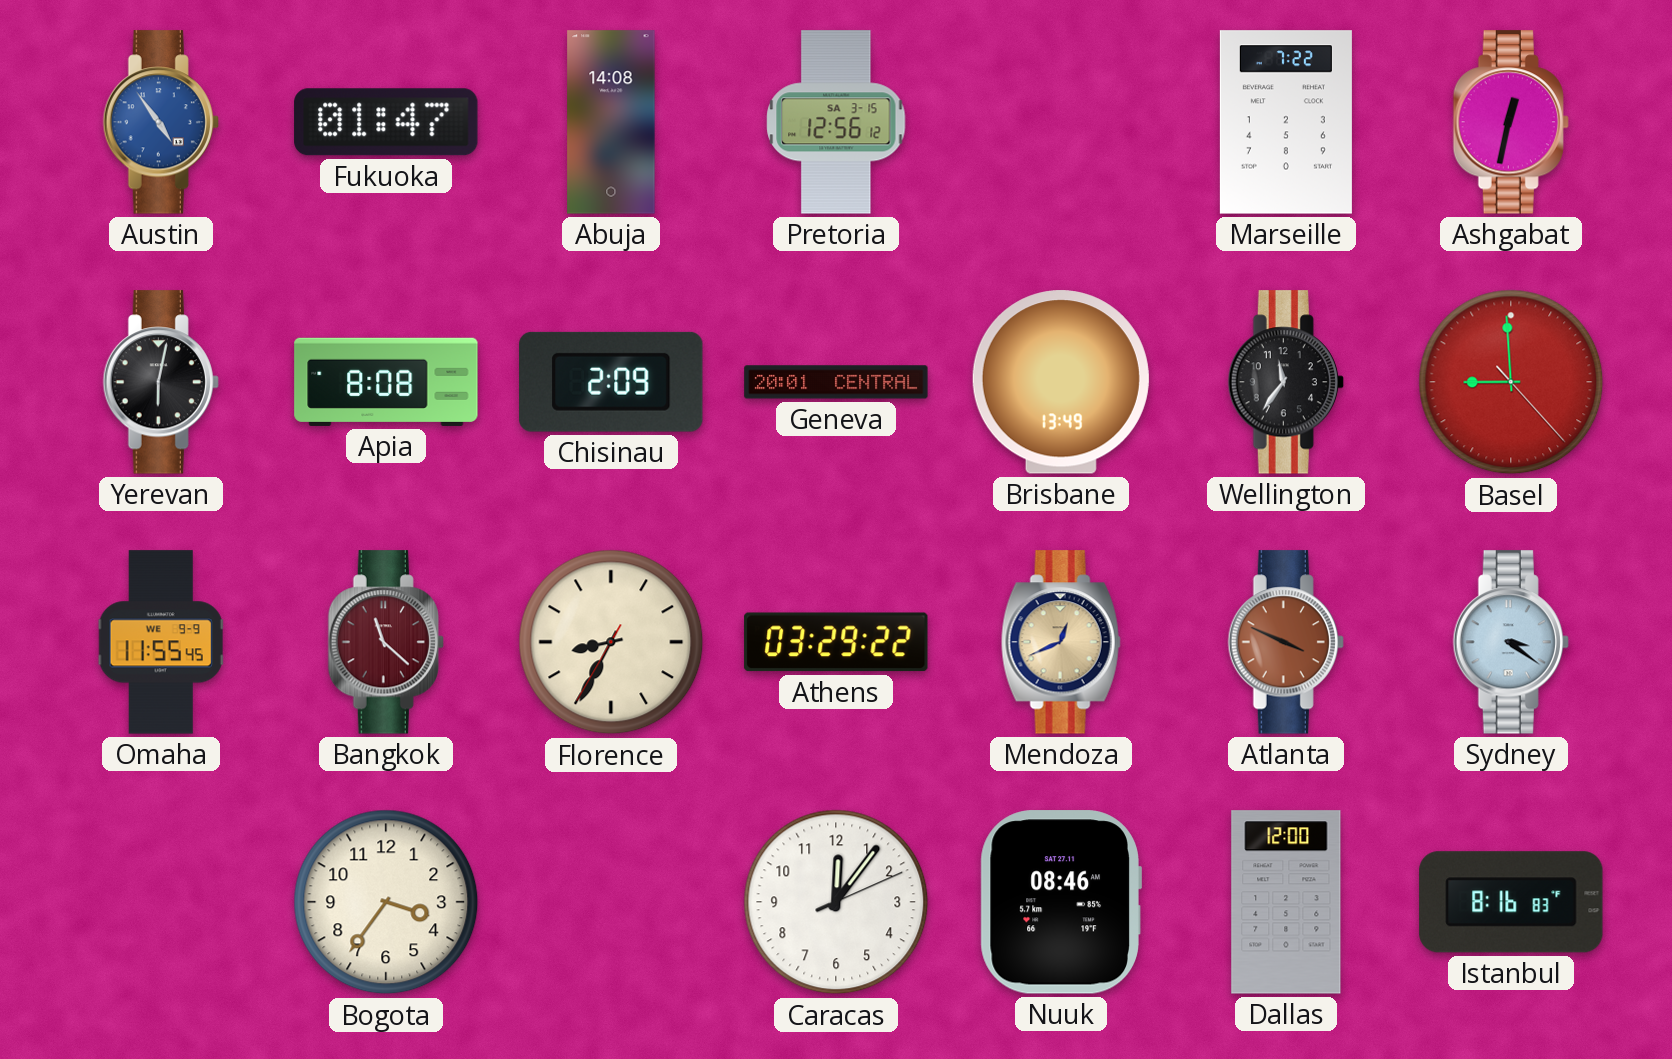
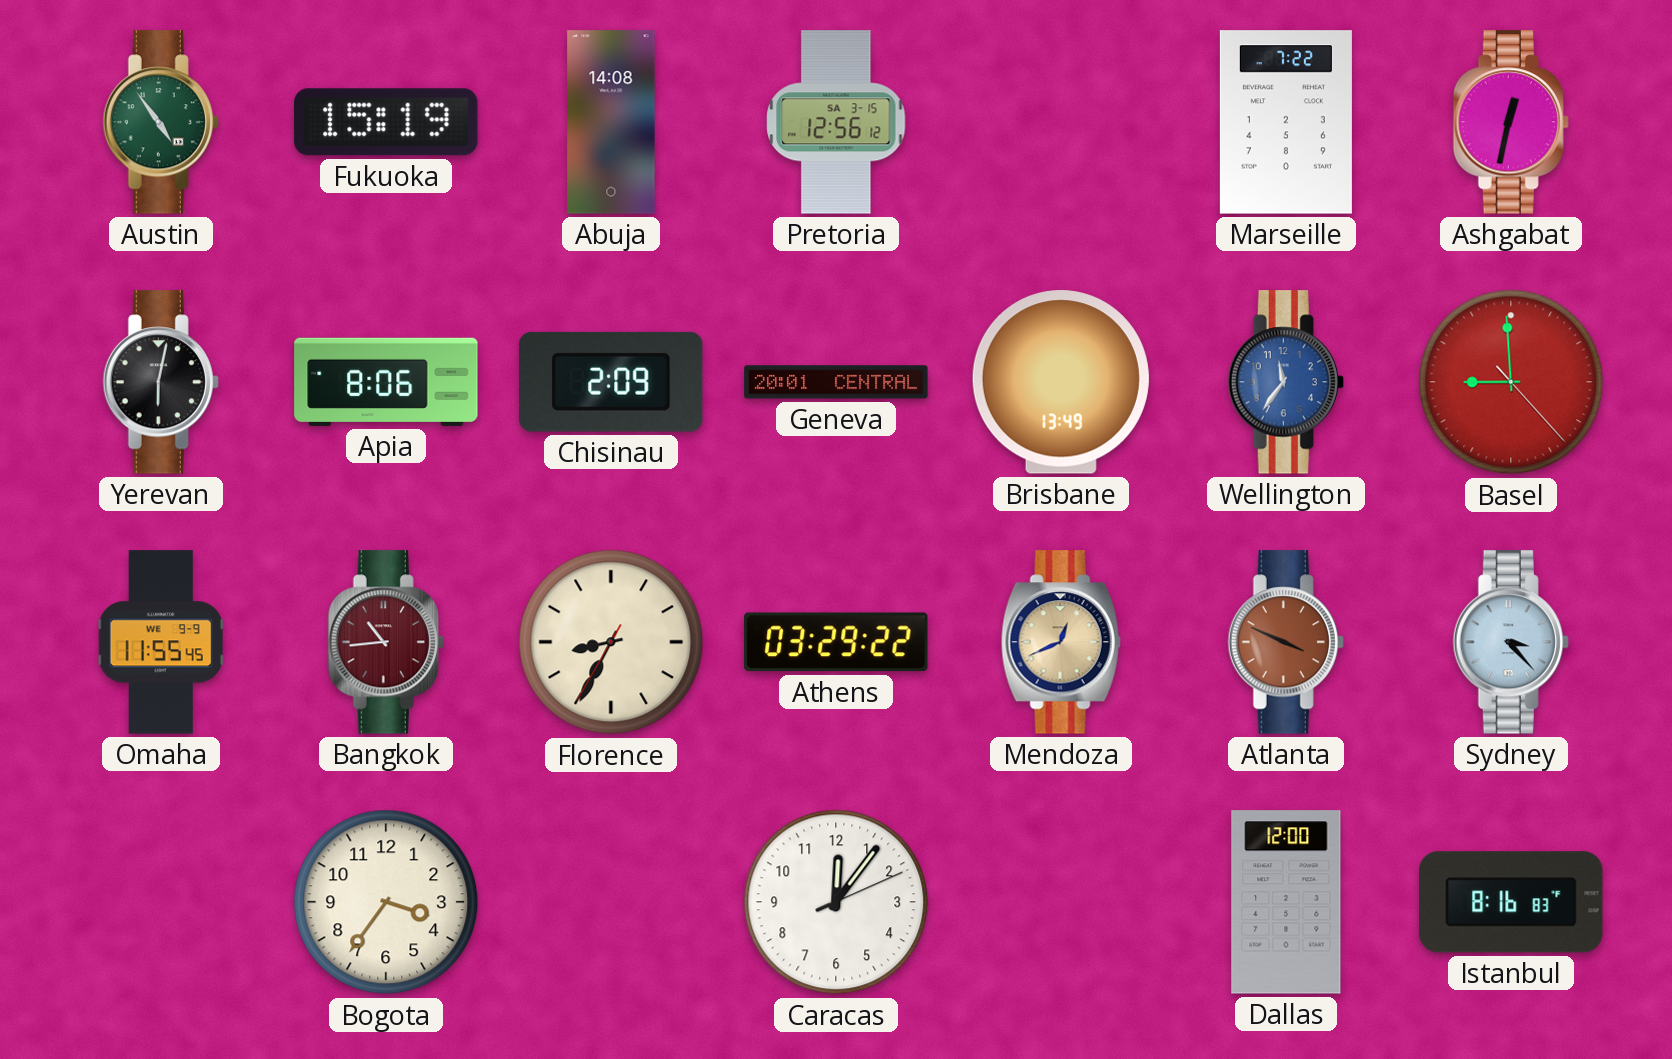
Austin dial: blue -> green (161, 122)
Fukuoka: 01:47 -> 15:19 (386, 122)
Apia: 8:08 -> 8:06 (386, 382)
Wellington dial: black -> blue (1286, 382)
Bangkok: 11:22 -> 10:44 (386, 642)
Sydney: 3:21 -> 3:23 (1511, 642)
Nuuk: 08:46 -> none (1061, 902)
